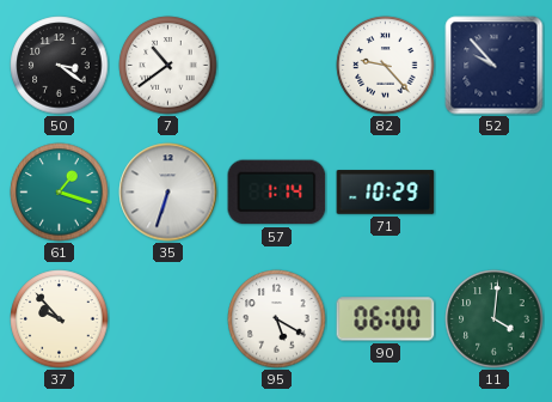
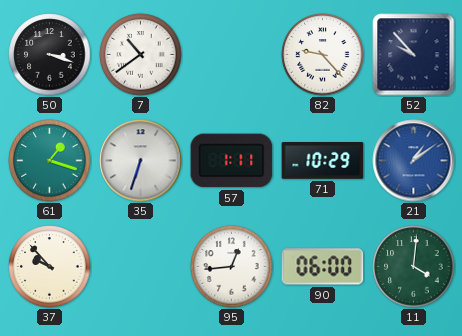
50: 3:21 -> 3:18 (50, 55)
57: 1:14 -> 1:11 (232, 161)
21: none -> 1:09 (414, 161)
95: 5:20 -> 12:44 (232, 267)
